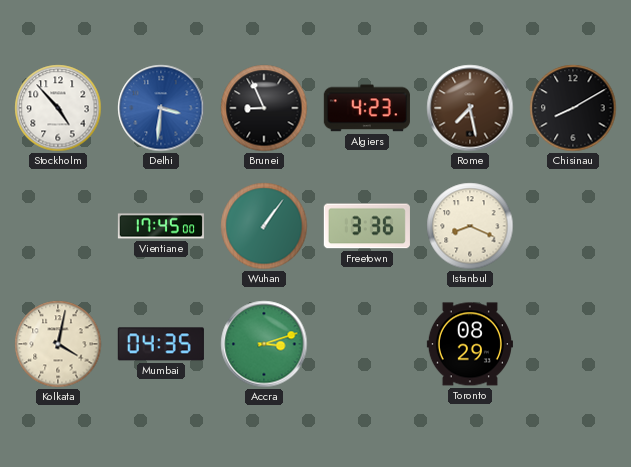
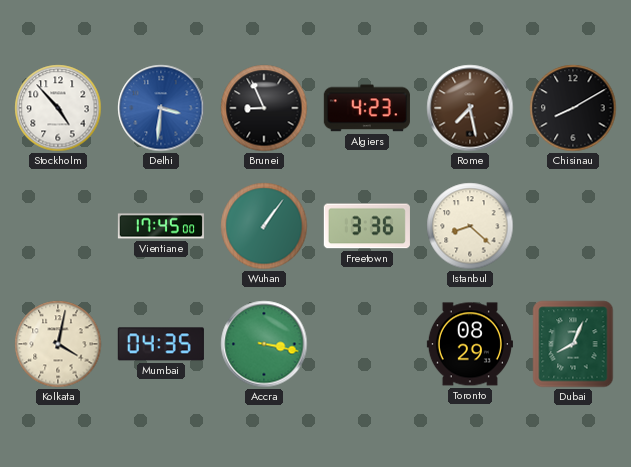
Istanbul: 8:19 -> 8:22 (470, 226)
Accra: 3:12 -> 3:17 (264, 344)
Dubai: none -> 8:04 (573, 344)
